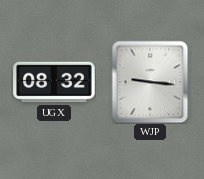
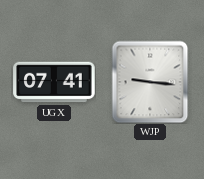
UGX: 08:32 -> 07:41 (54, 82)
